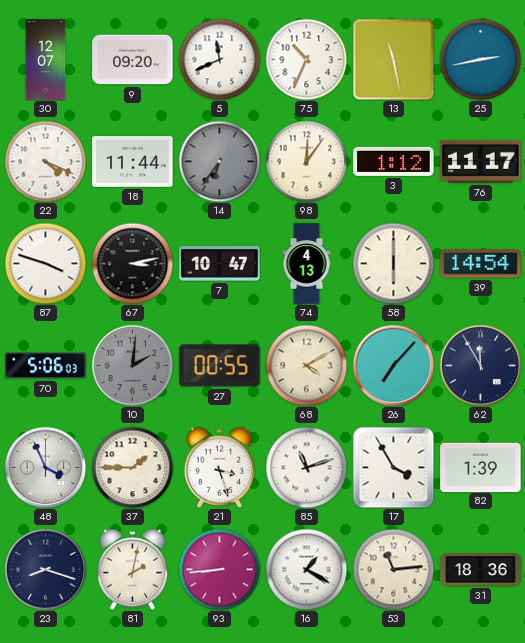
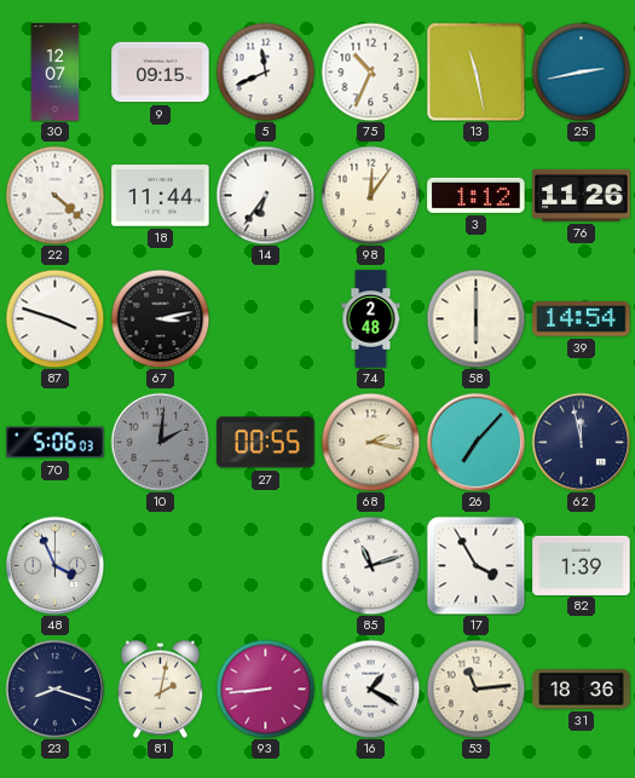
9: 09:20 -> 09:15 (161, 73)
22: 4:19 -> 4:22 (54, 195)
14 dial: grey -> white (265, 195)
76: 11:17 -> 11:26 (582, 195)
7: 10:47 -> none (220, 264)
74: 4:13 -> 2:48 (371, 319)
68: 4:10 -> 2:17 (370, 442)
62: 11:55 -> 11:58 (581, 442)
37: 1:45 -> none (132, 467)
21: 3:27 -> none (220, 467)
